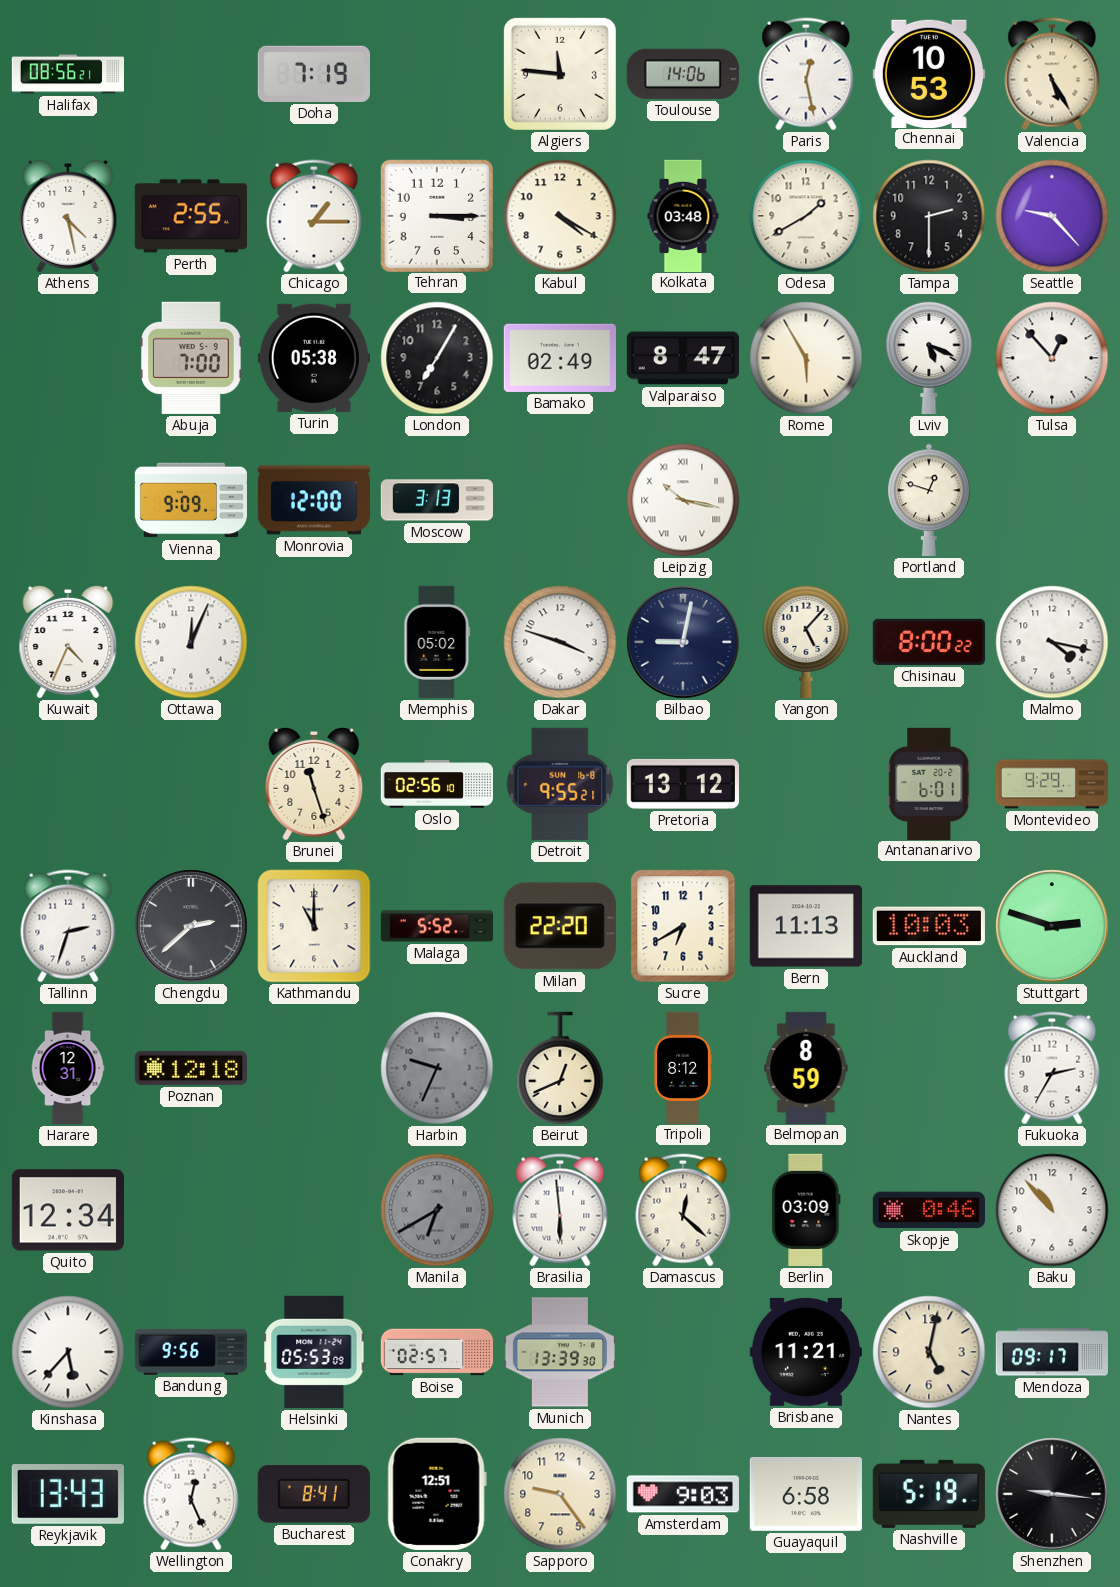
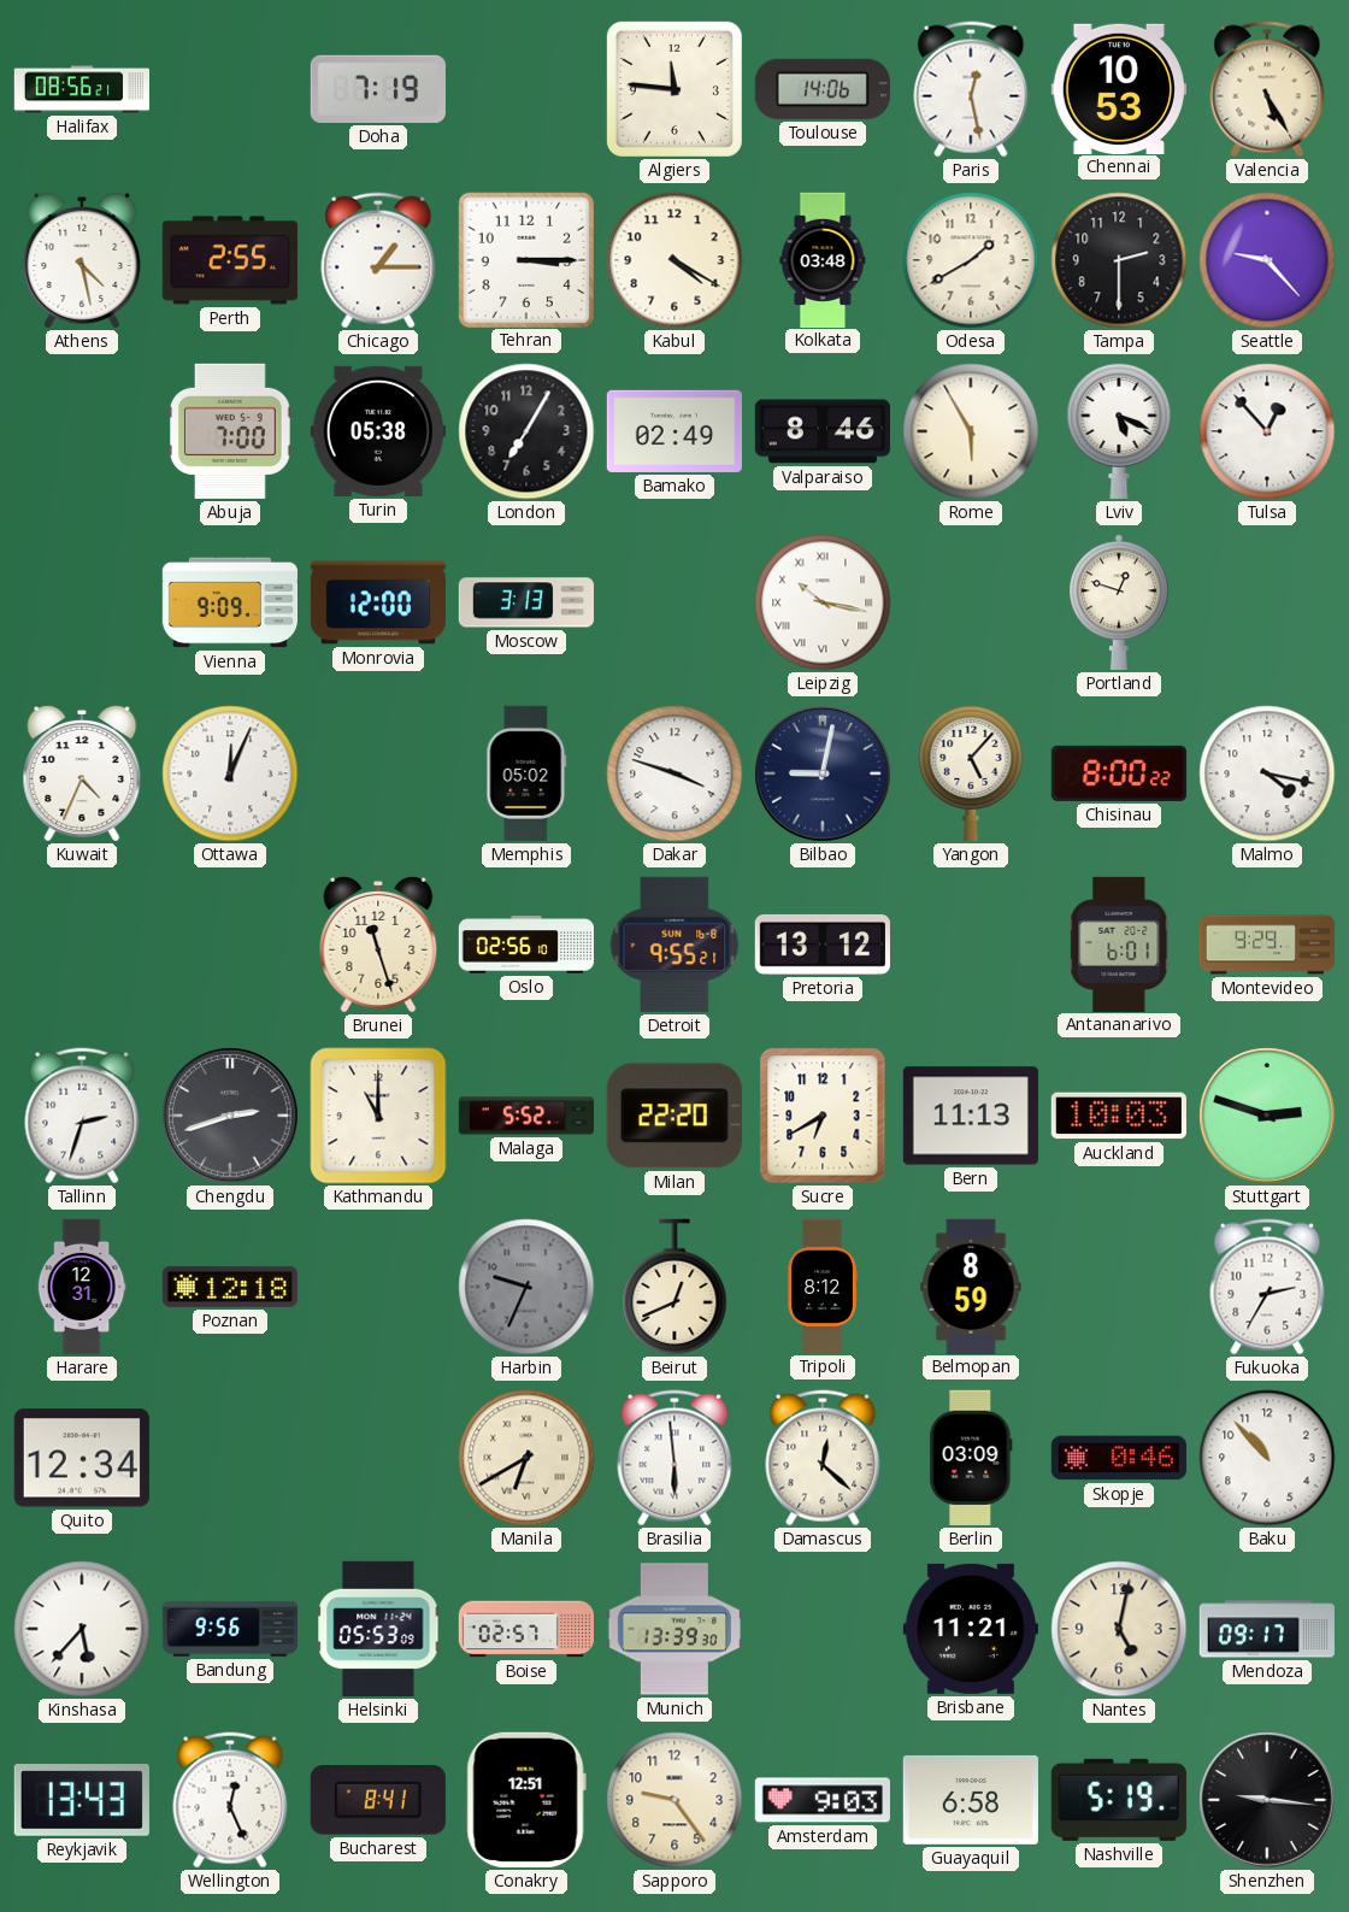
Valparaiso: 8:47 -> 8:46 (821, 431)
Chengdu: 2:38 -> 2:42 (230, 1116)
Manila dial: grey -> cream (526, 1458)
